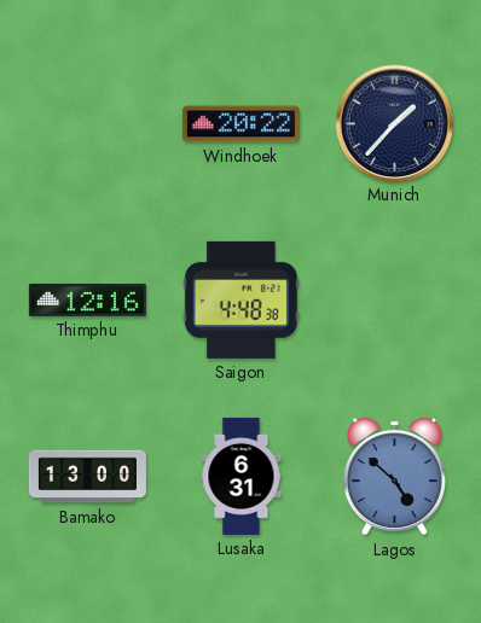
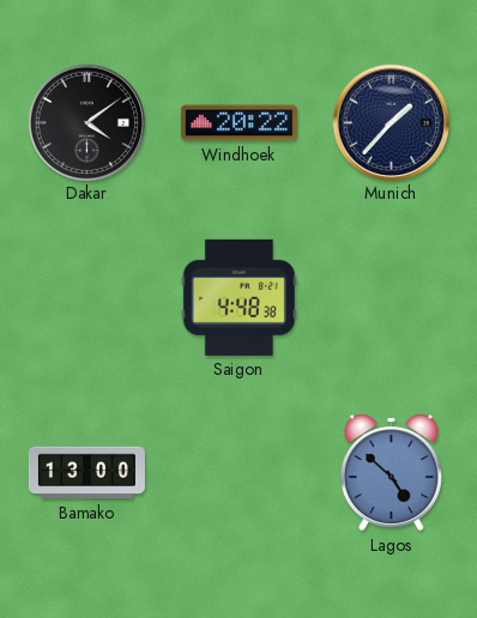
Dakar: none -> 4:09 (86, 122)
Thimphu: 12:16 -> none (87, 299)
Lusaka: 6:31 -> none (242, 476)
